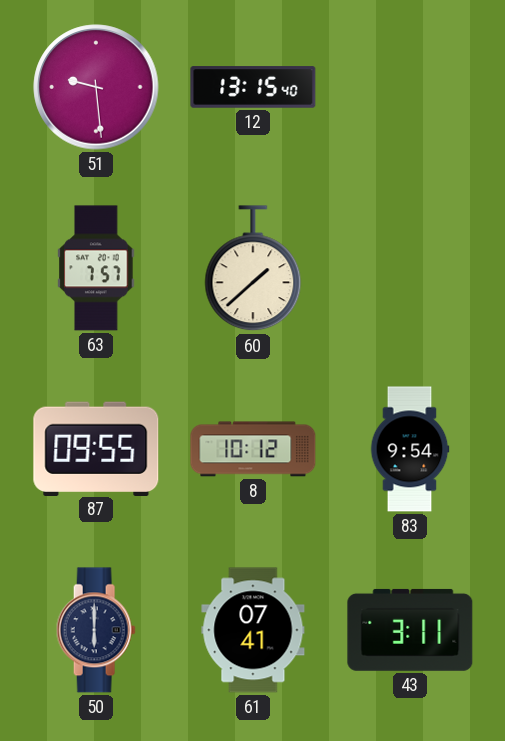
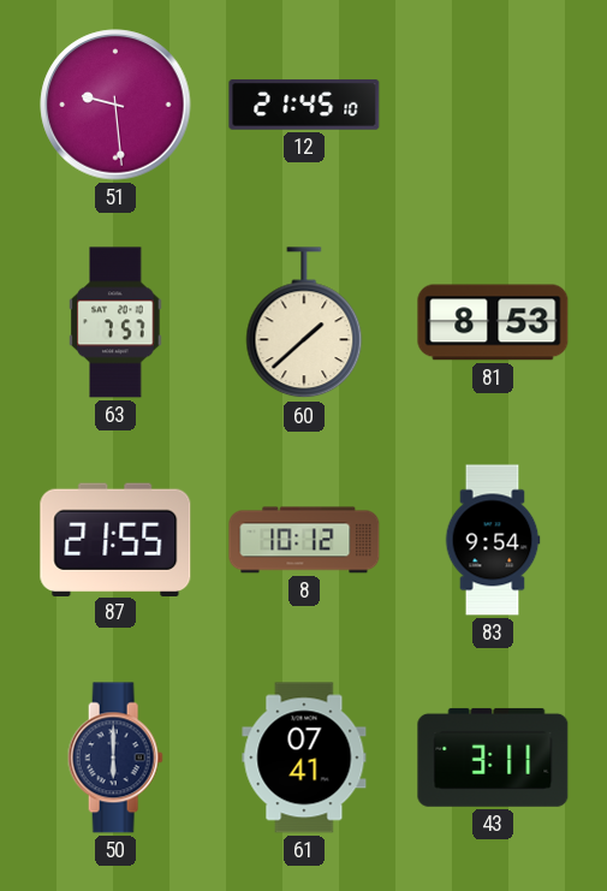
12: 13:15 -> 21:45 (304, 105)
81: none -> 8:53 (493, 322)
87: 09:55 -> 21:55 (115, 539)
